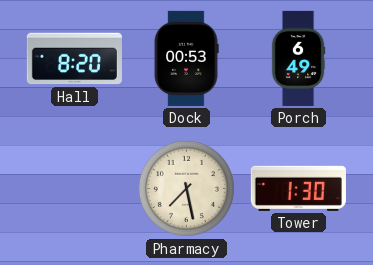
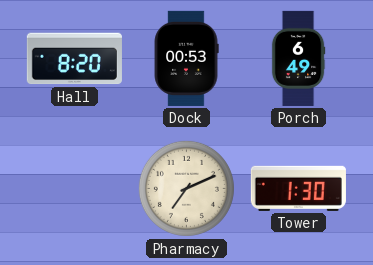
Pharmacy: 7:28 -> 7:11 (186, 188)
